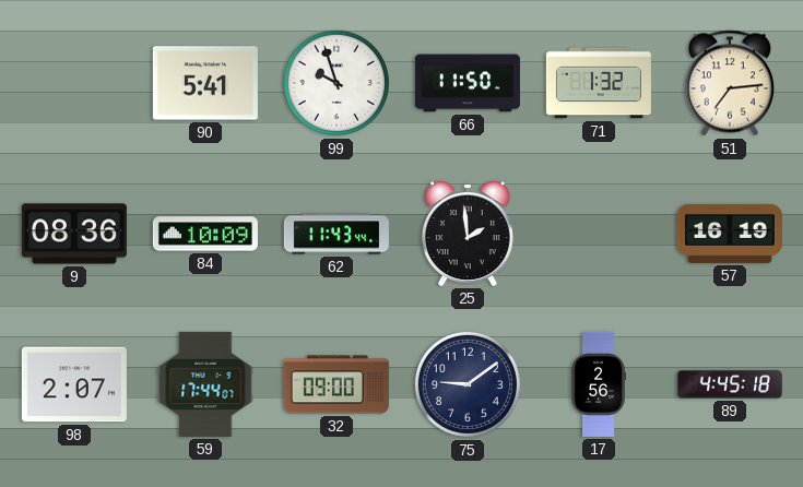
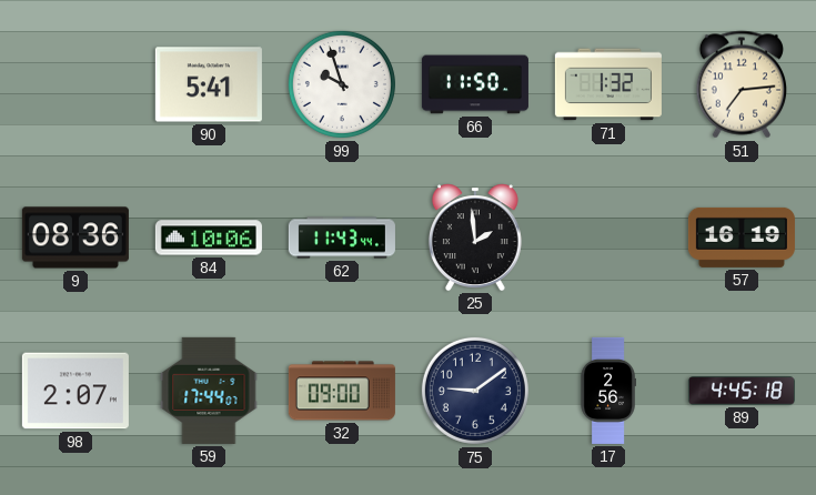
84: 10:09 -> 10:06 (209, 238)
